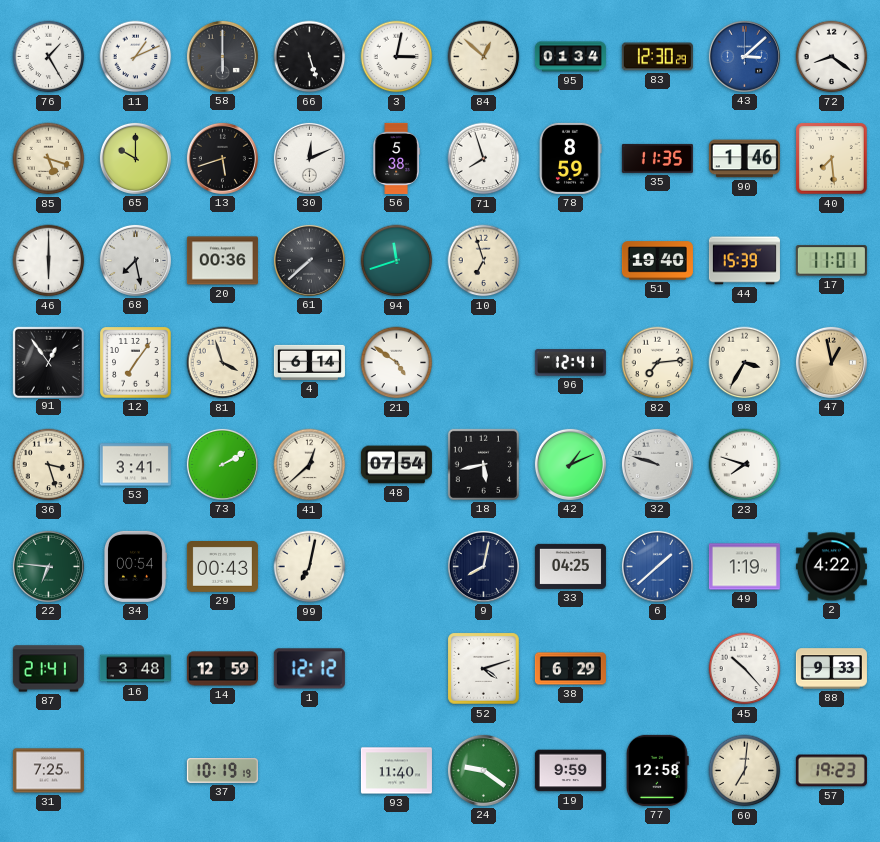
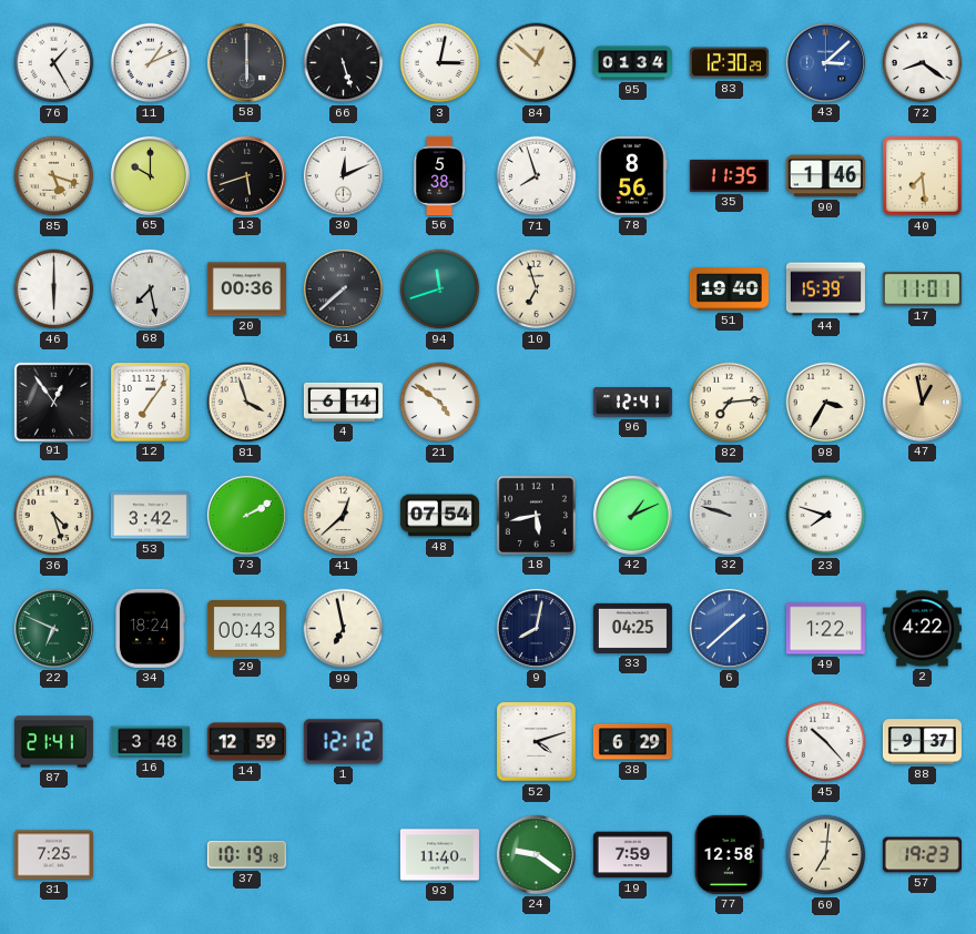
78: 8:59 -> 8:56 (632, 175)
36: 3:27 -> 4:27 (54, 516)
53: 3:41 -> 3:42 (150, 516)
22: 6:46 -> 6:49 (53, 628)
34: 00:54 -> 18:24 (151, 628)
99: 7:02 -> 6:58 (344, 629)
49: 1:19 -> 1:22 (825, 629)
88: 9:33 -> 9:37 (922, 742)
19: 9:59 -> 7:59 (632, 855)
